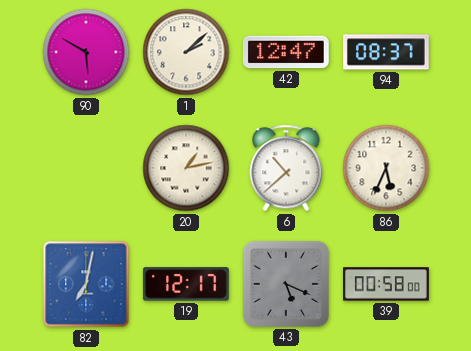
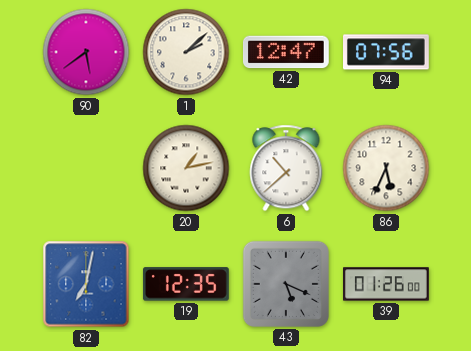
90: 5:50 -> 5:39 (86, 52)
94: 08:37 -> 07:56 (387, 52)
19: 12:17 -> 12:35 (186, 284)
39: 00:58 -> 01:26 (387, 284)
